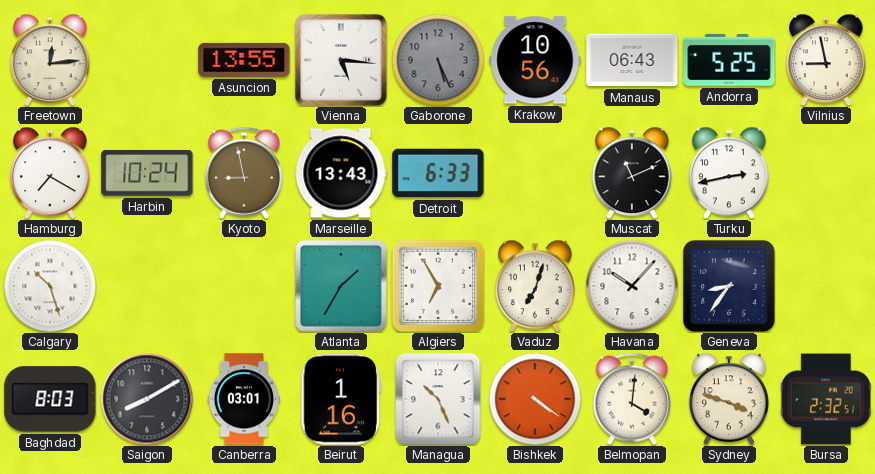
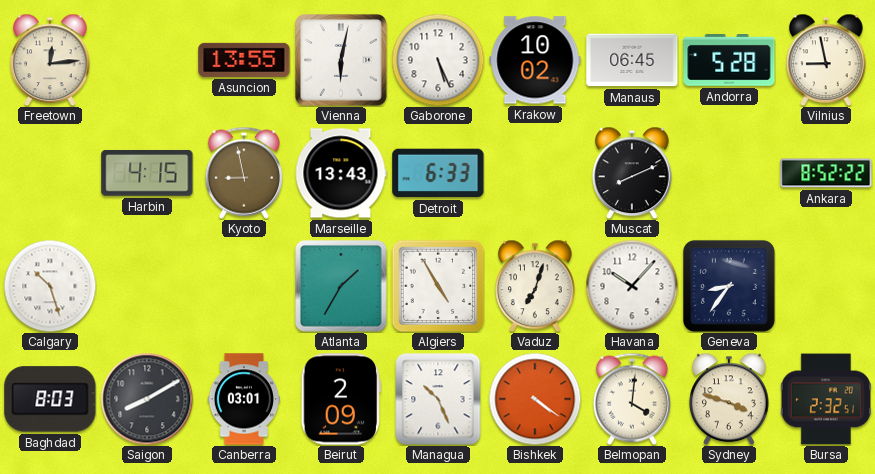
Vienna: 5:16 -> 6:02 (342, 61)
Gaborone dial: grey -> white (438, 60)
Krakow: 10:56 -> 10:02 (535, 60)
Manaus: 06:43 -> 06:45 (632, 60)
Andorra: 5:25 -> 5:28 (729, 61)
Hamburg: 7:20 -> none (50, 173)
Harbin: 10:24 -> 4:15 (147, 173)
Muscat: 11:11 -> 8:11 (632, 173)
Turku: 2:43 -> none (729, 173)
Ankara: none -> 8:52 (826, 173)
Algiers: 6:55 -> 4:55 (438, 286)
Beirut: 1:16 -> 2:09 (340, 399)
